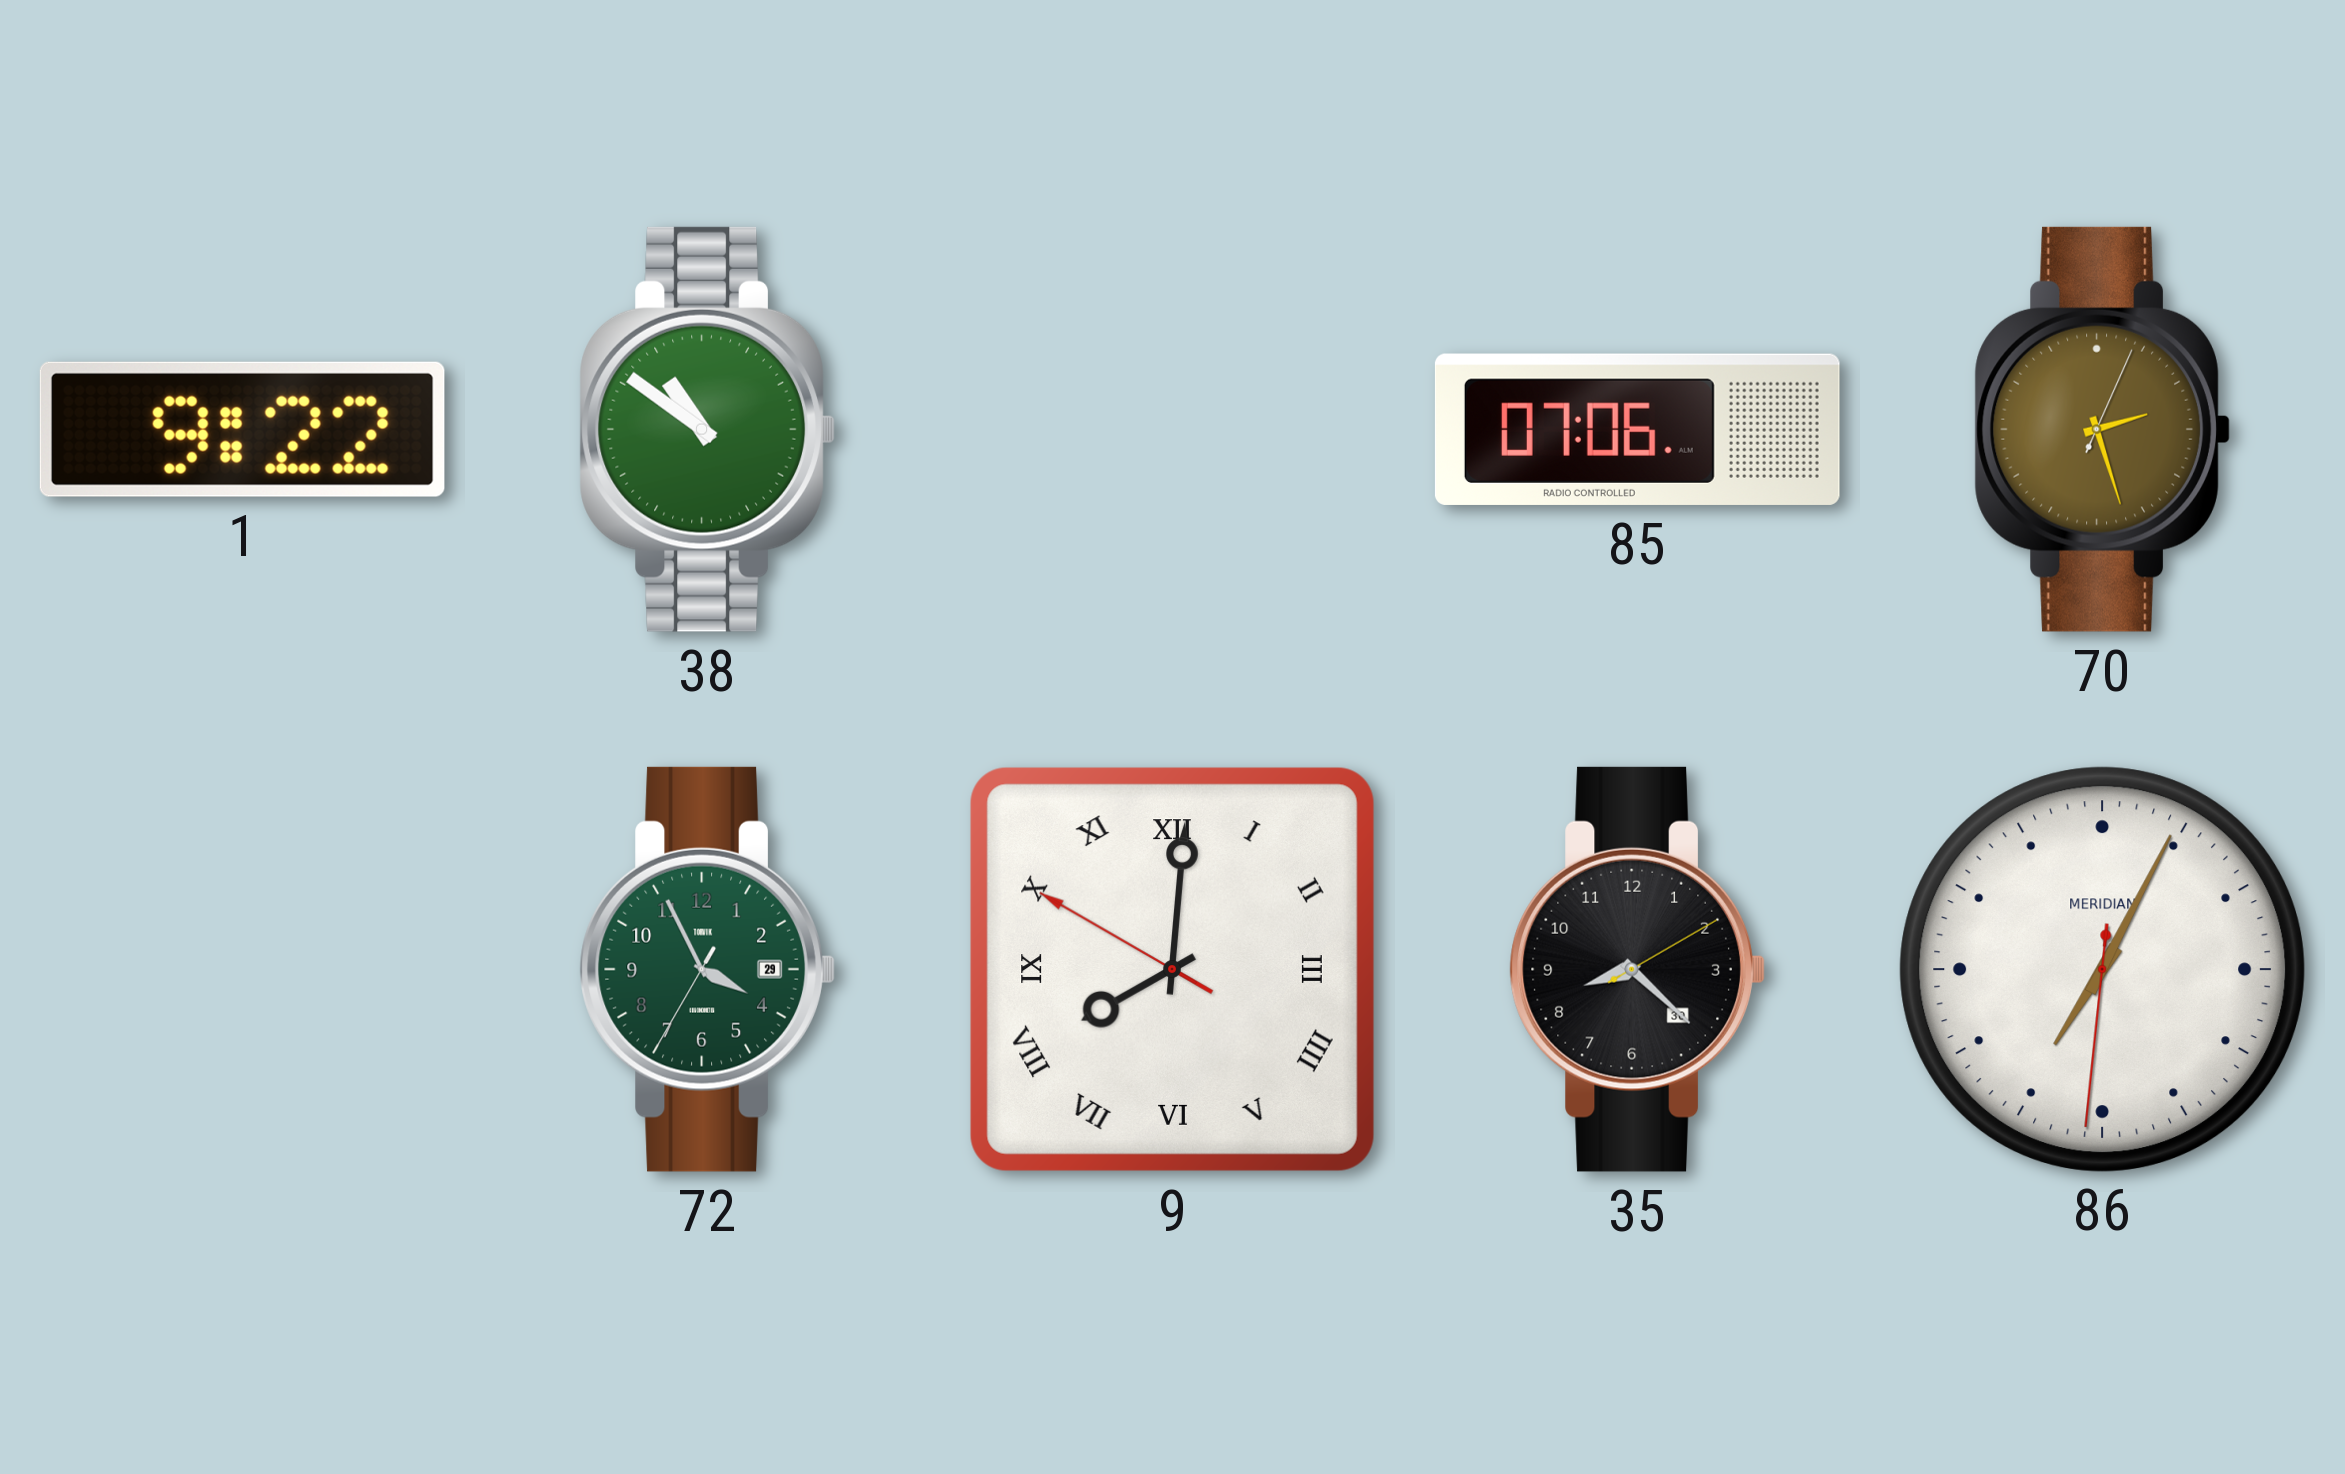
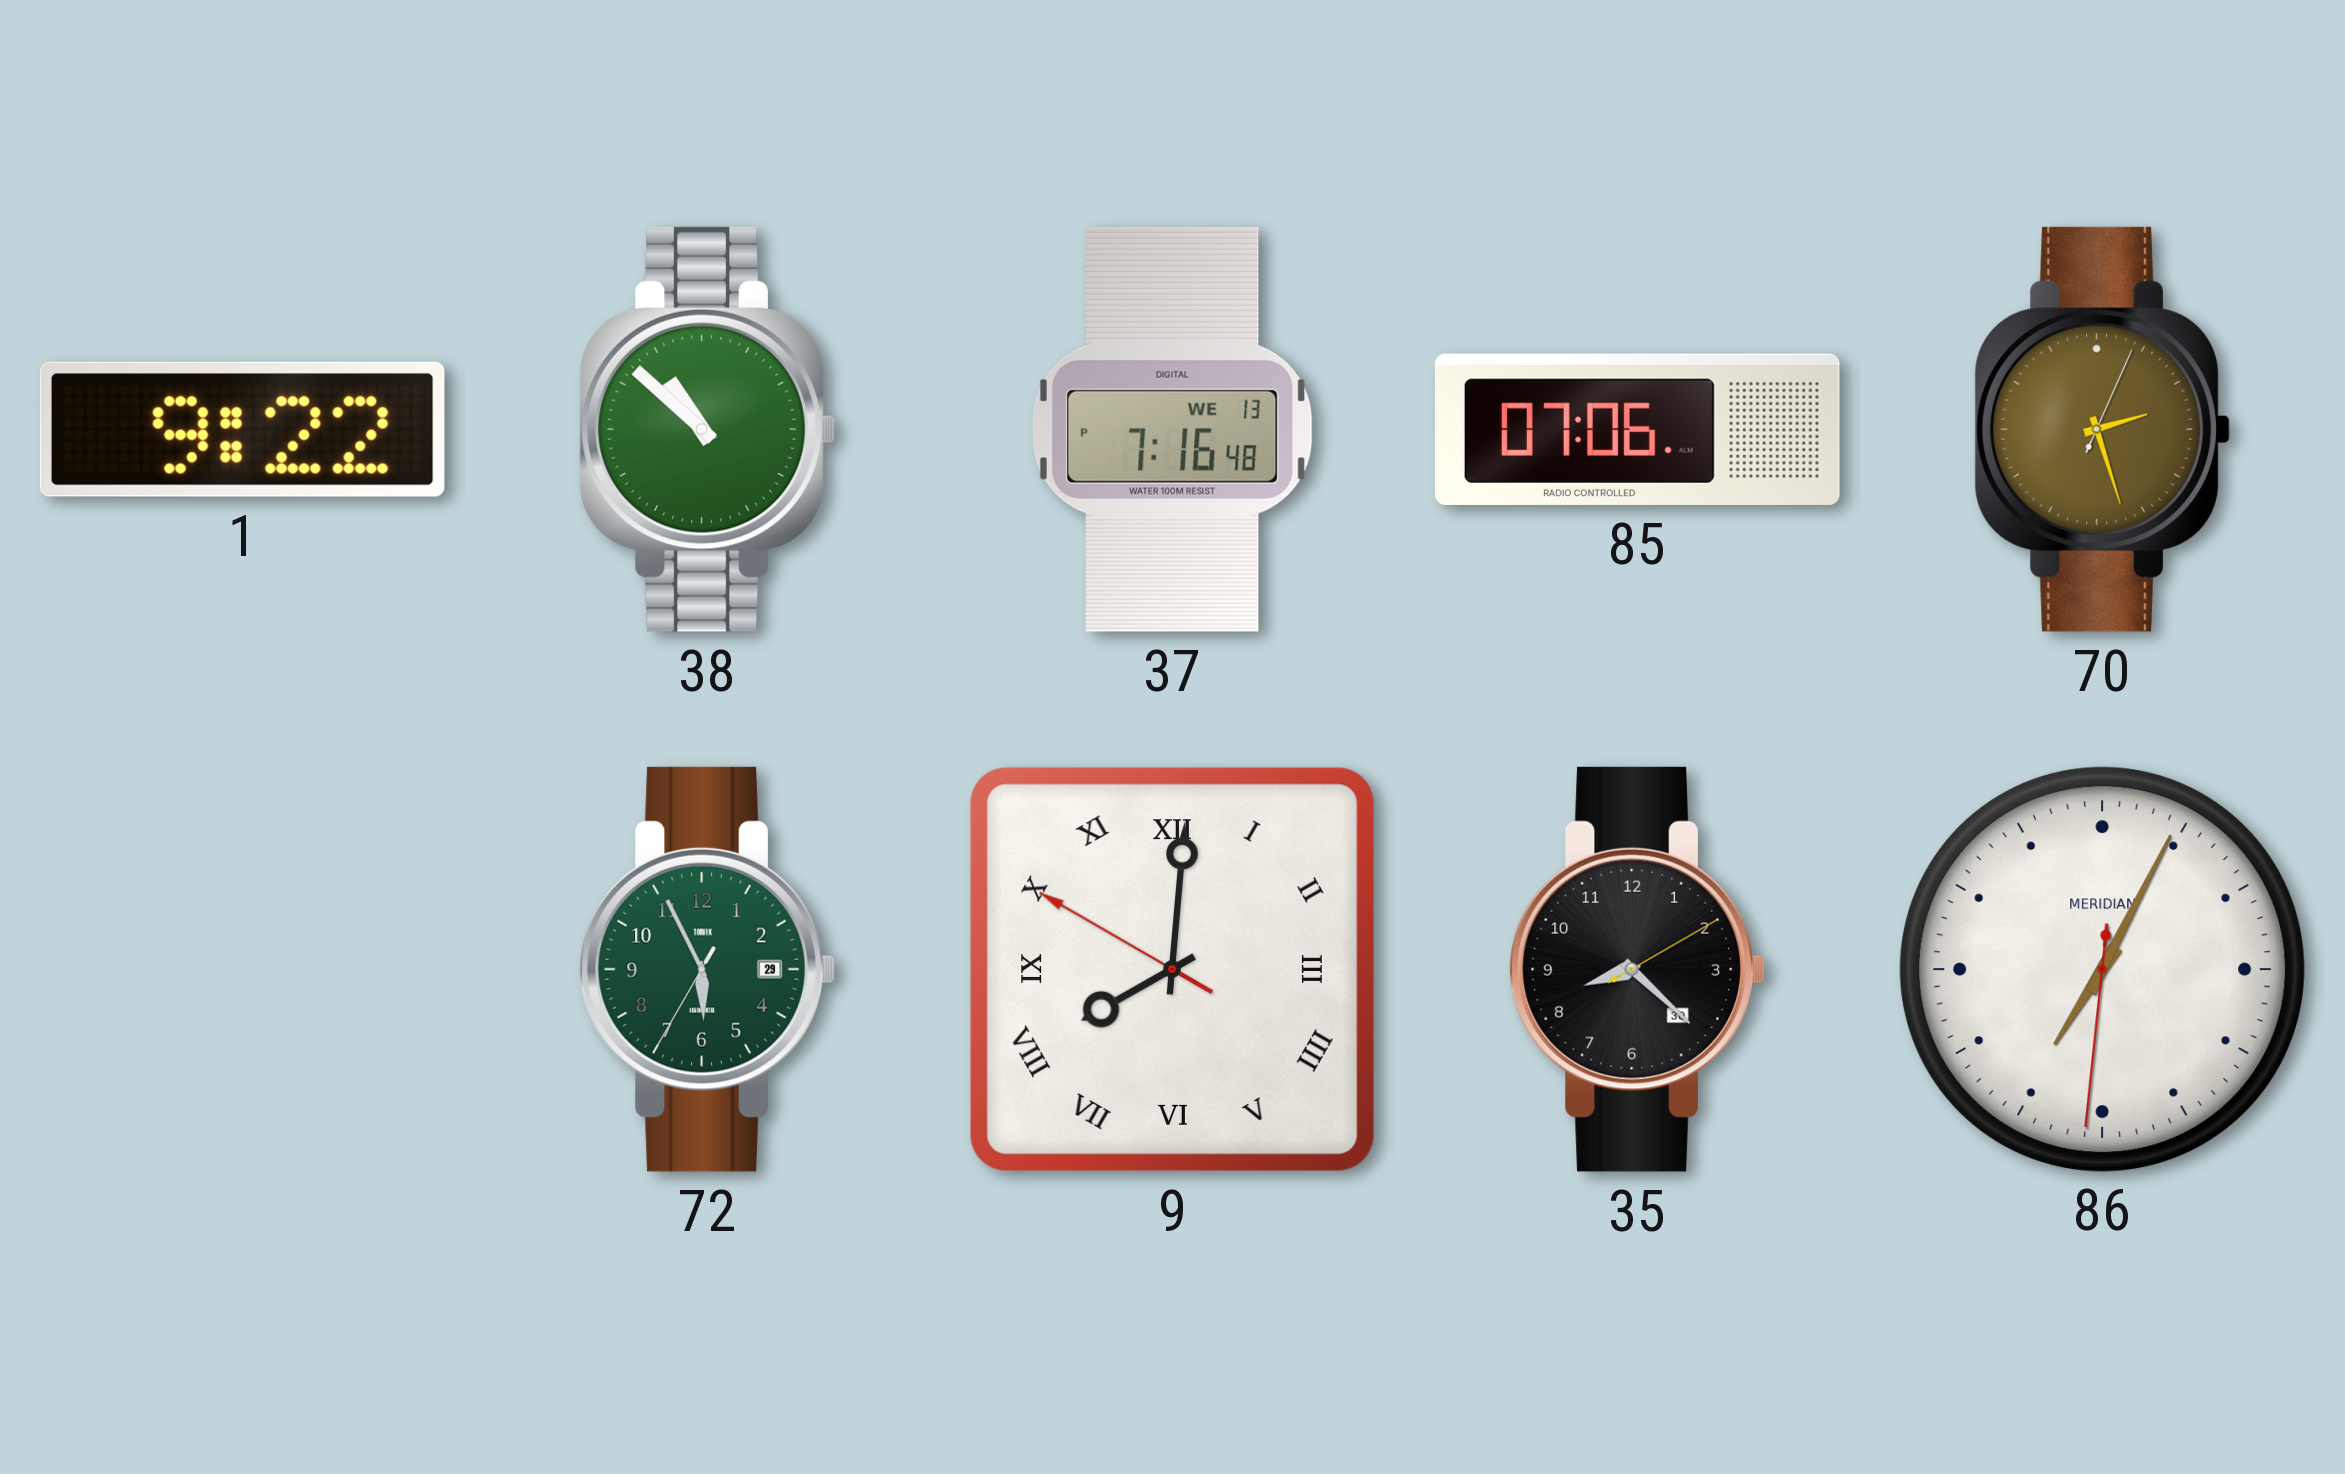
38: 10:51 -> 10:52 (707, 429)
37: none -> 7:16 (1172, 429)
72: 3:55 -> 5:55 (707, 969)
